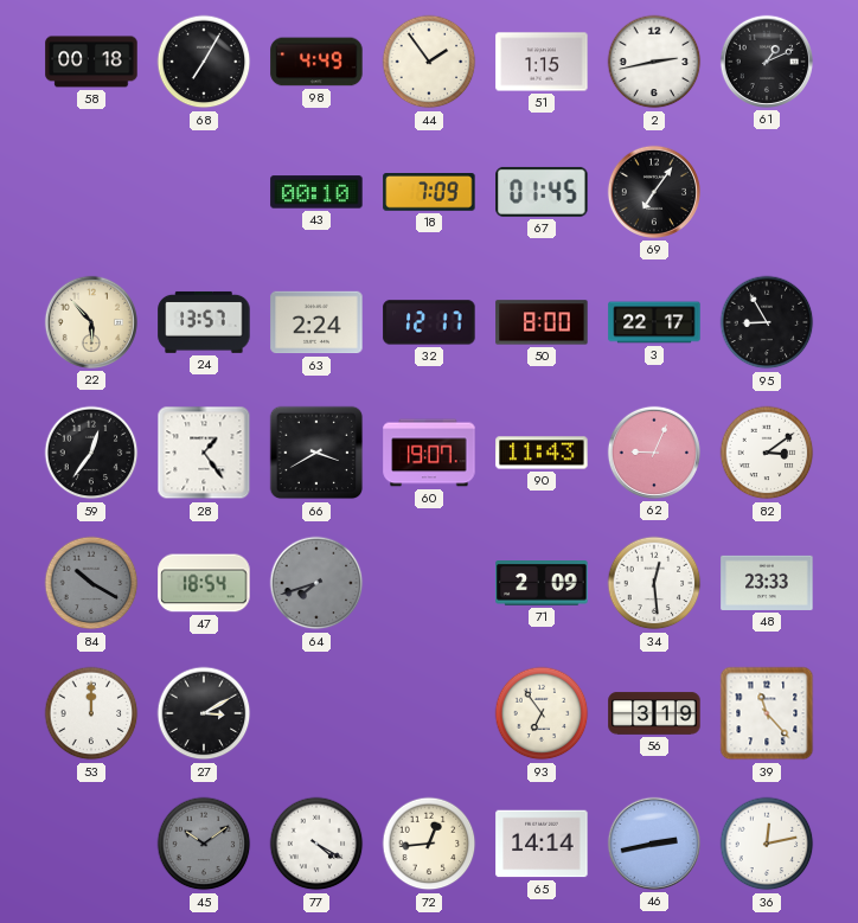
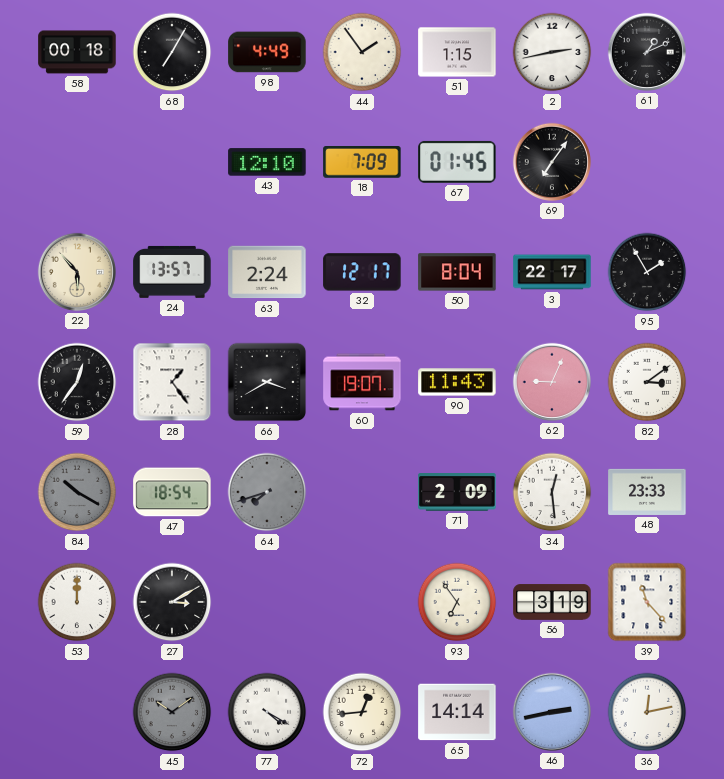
43: 00:10 -> 12:10 (267, 162)
50: 8:00 -> 8:04 (457, 272)
95: 8:55 -> 1:55 (647, 272)
